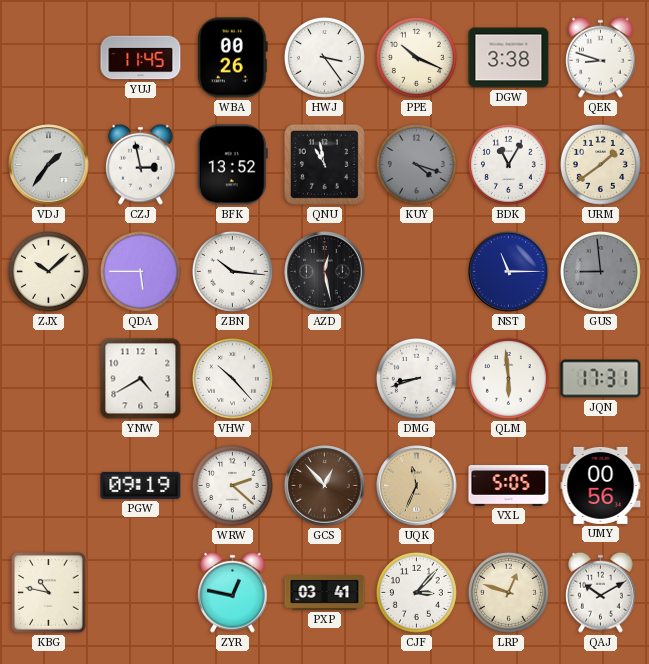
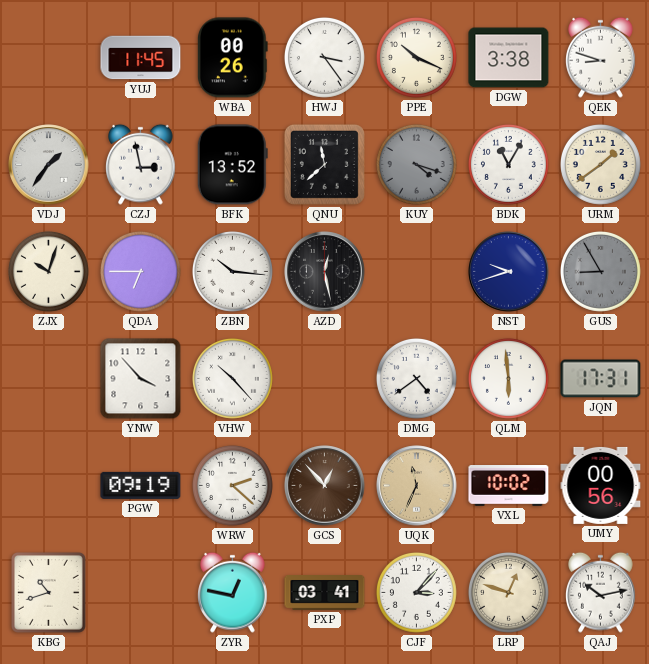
QNU: 10:58 -> 11:38 (324, 164)
ZJX: 10:08 -> 10:03 (48, 271)
QDA: 5:45 -> 6:45 (140, 271)
NST: 11:15 -> 9:42 (509, 272)
GUS: 8:59 -> 8:55 (600, 271)
YNW: 4:40 -> 3:53 (141, 379)
DMG: 8:42 -> 4:39 (416, 378)
VXL: 5:05 -> 10:02 (509, 486)
KBG: 10:47 -> 10:42 (48, 592)
QAJ: 10:10 -> 10:13 (601, 592)
